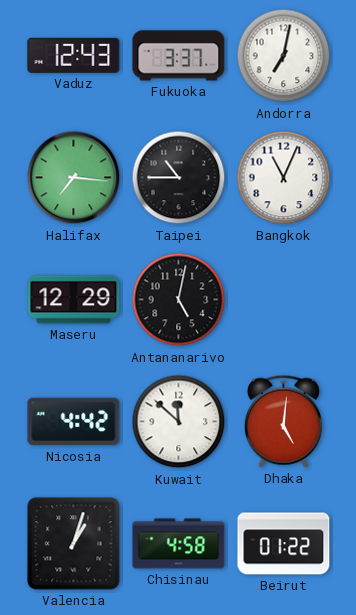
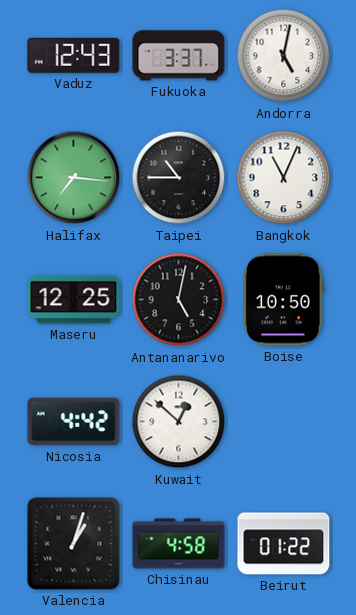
Andorra: 7:02 -> 5:02 (284, 56)
Maseru: 12:29 -> 12:25 (74, 300)
Boise: none -> 10:50 (283, 300)
Kuwait: 11:52 -> 12:52 (179, 422)
Dhaka: 5:01 -> none (283, 421)
